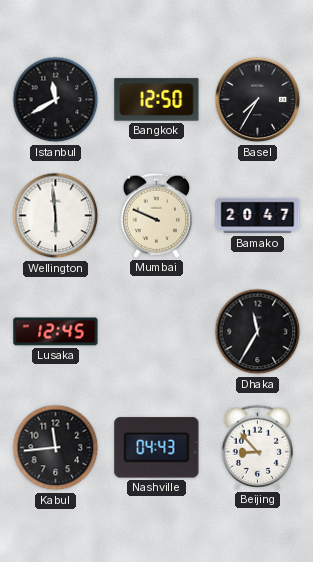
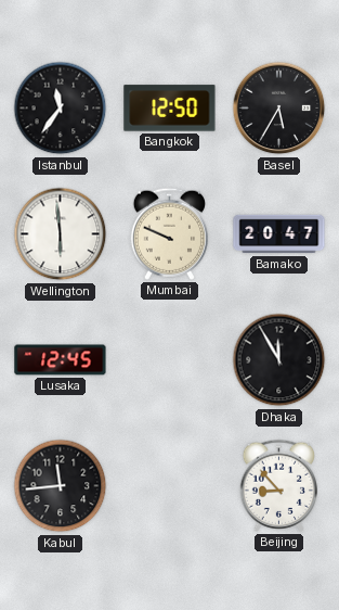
Istanbul: 11:40 -> 11:36 (61, 109)
Basel: 7:35 -> 5:35 (279, 109)
Dhaka: 11:35 -> 11:55 (279, 360)
Nashville: 04:43 -> none (157, 448)
